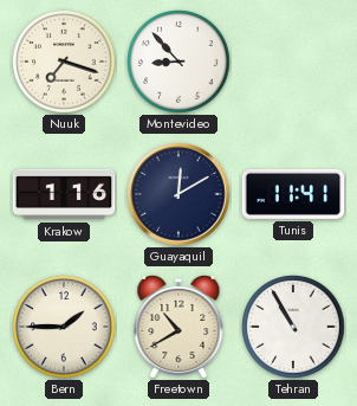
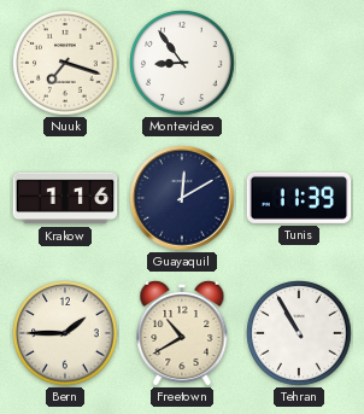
Montevideo: 8:53 -> 8:54 (182, 63)
Tunis: 11:41 -> 11:39 (299, 198)
